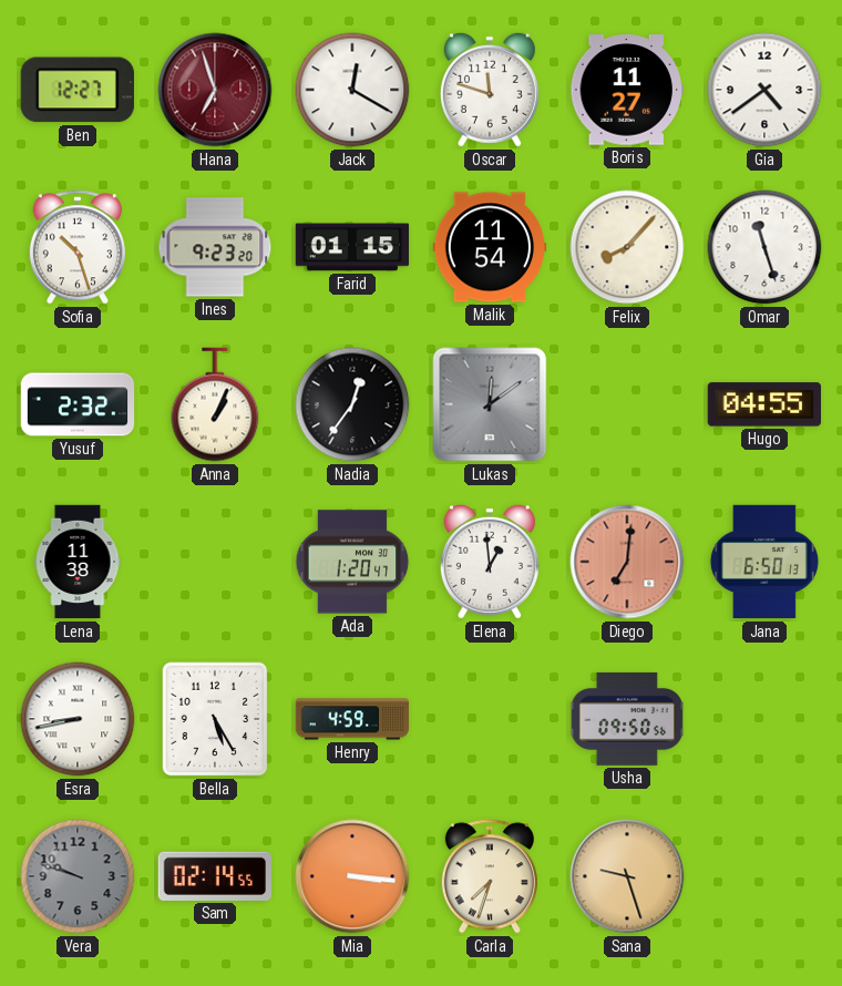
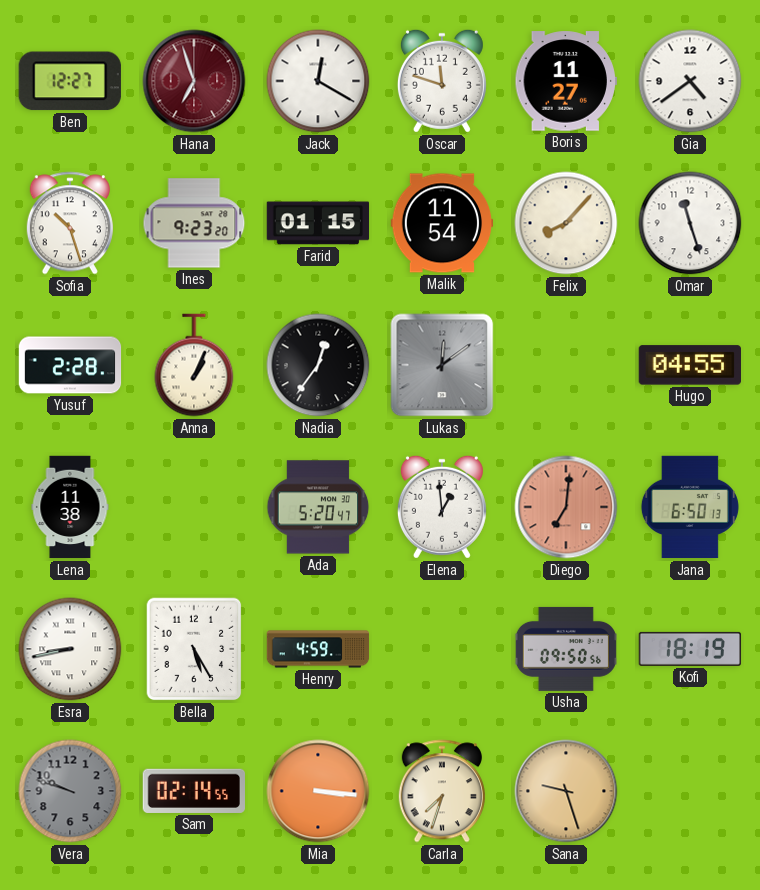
Yusuf: 2:32 -> 2:28 (70, 365)
Ada: 1:20 -> 5:20 (318, 507)
Kofi: none -> 18:19 (690, 649)
